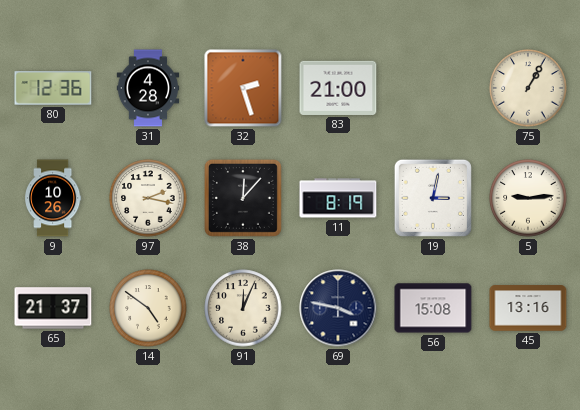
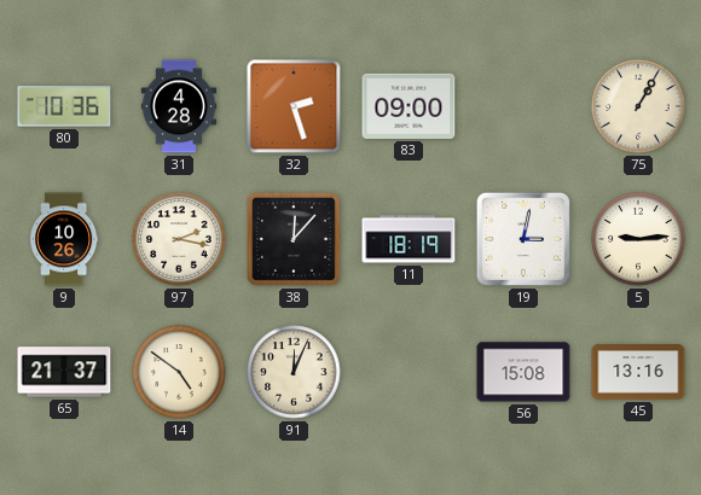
80: 12:36 -> 10:36 (64, 106)
83: 21:00 -> 09:00 (409, 106)
11: 8:19 -> 18:19 (409, 239)
69: 3:47 -> none (338, 308)
